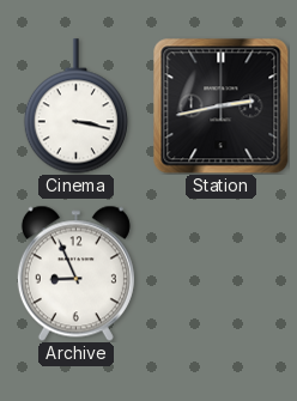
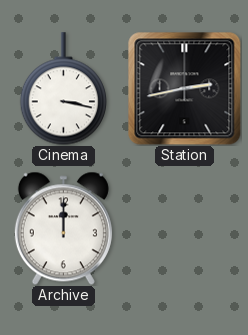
Archive: 8:56 -> 12:00 (63, 228)
